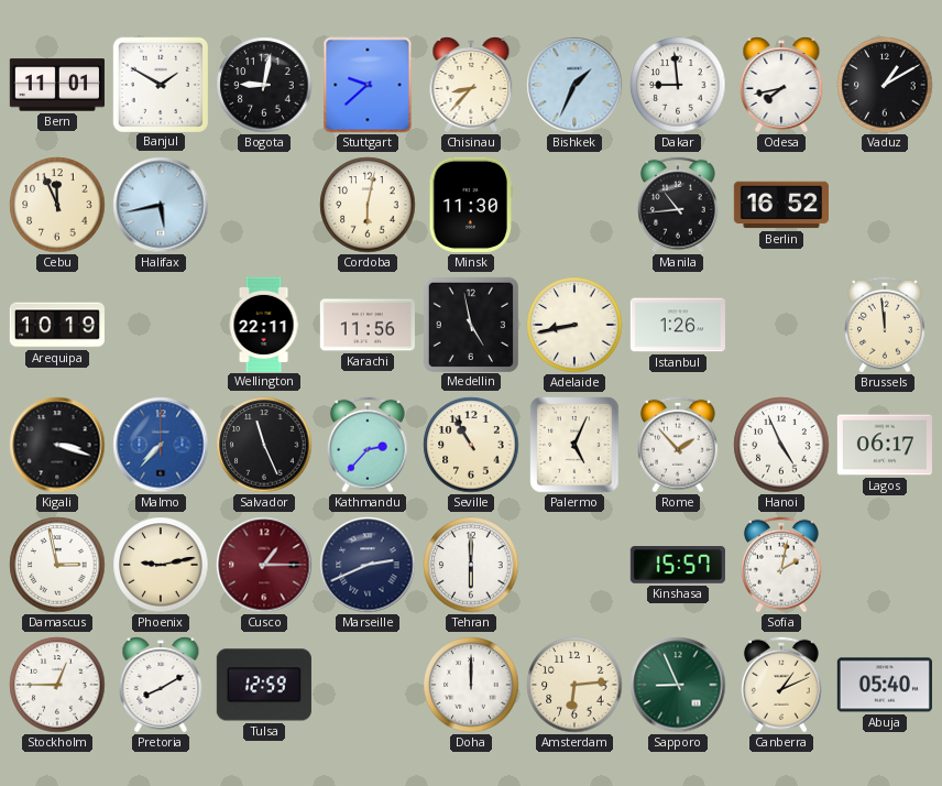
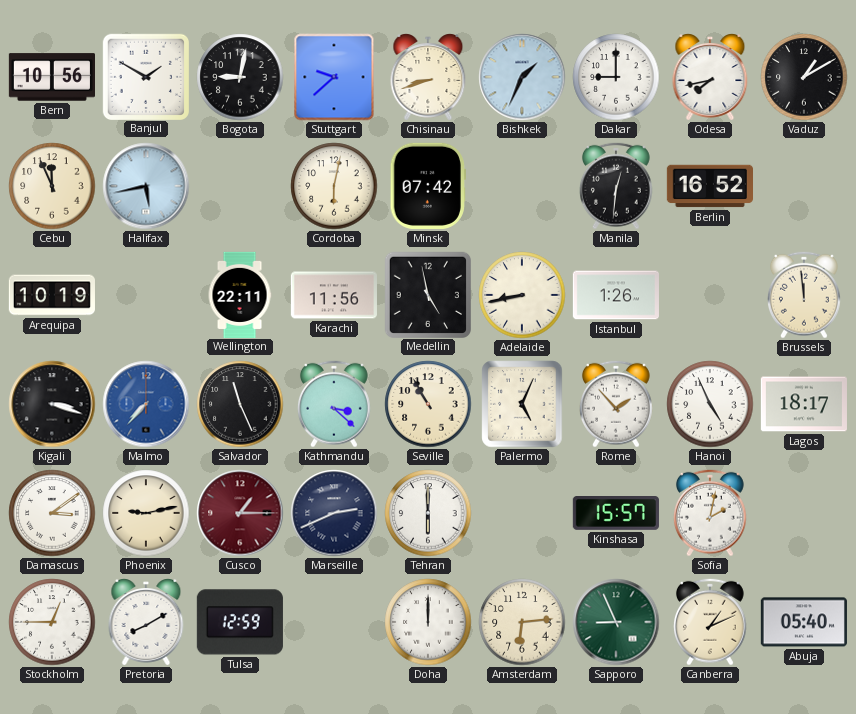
Bern: 11:01 -> 10:56 (51, 77)
Chisinau: 8:37 -> 8:42 (428, 77)
Dakar: 8:59 -> 9:00 (616, 77)
Minsk: 11:30 -> 07:42 (428, 186)
Manila: 10:44 -> 12:31 (617, 186)
Kathmandu: 2:37 -> 3:22 (335, 404)
Lagos: 06:17 -> 18:17 (804, 404)
Damascus: 2:58 -> 3:09 (52, 513)
